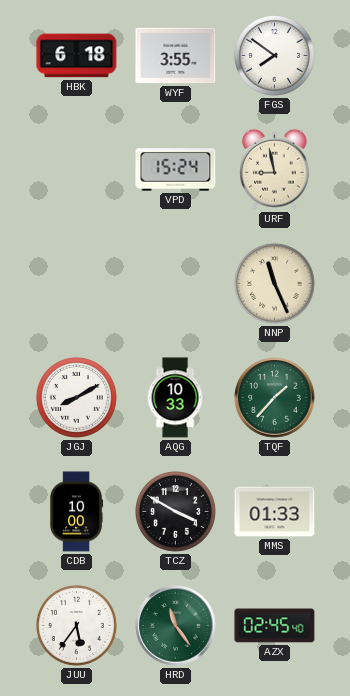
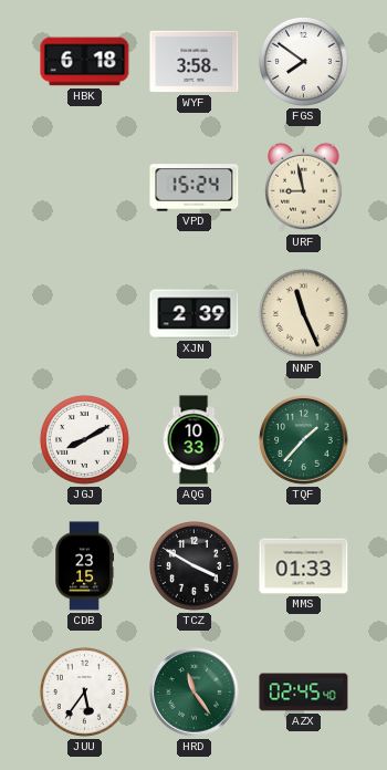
WYF: 3:55 -> 3:58 (195, 62)
XJN: none -> 2:39 (195, 314)
CDB: 10:00 -> 23:15 (85, 566)
